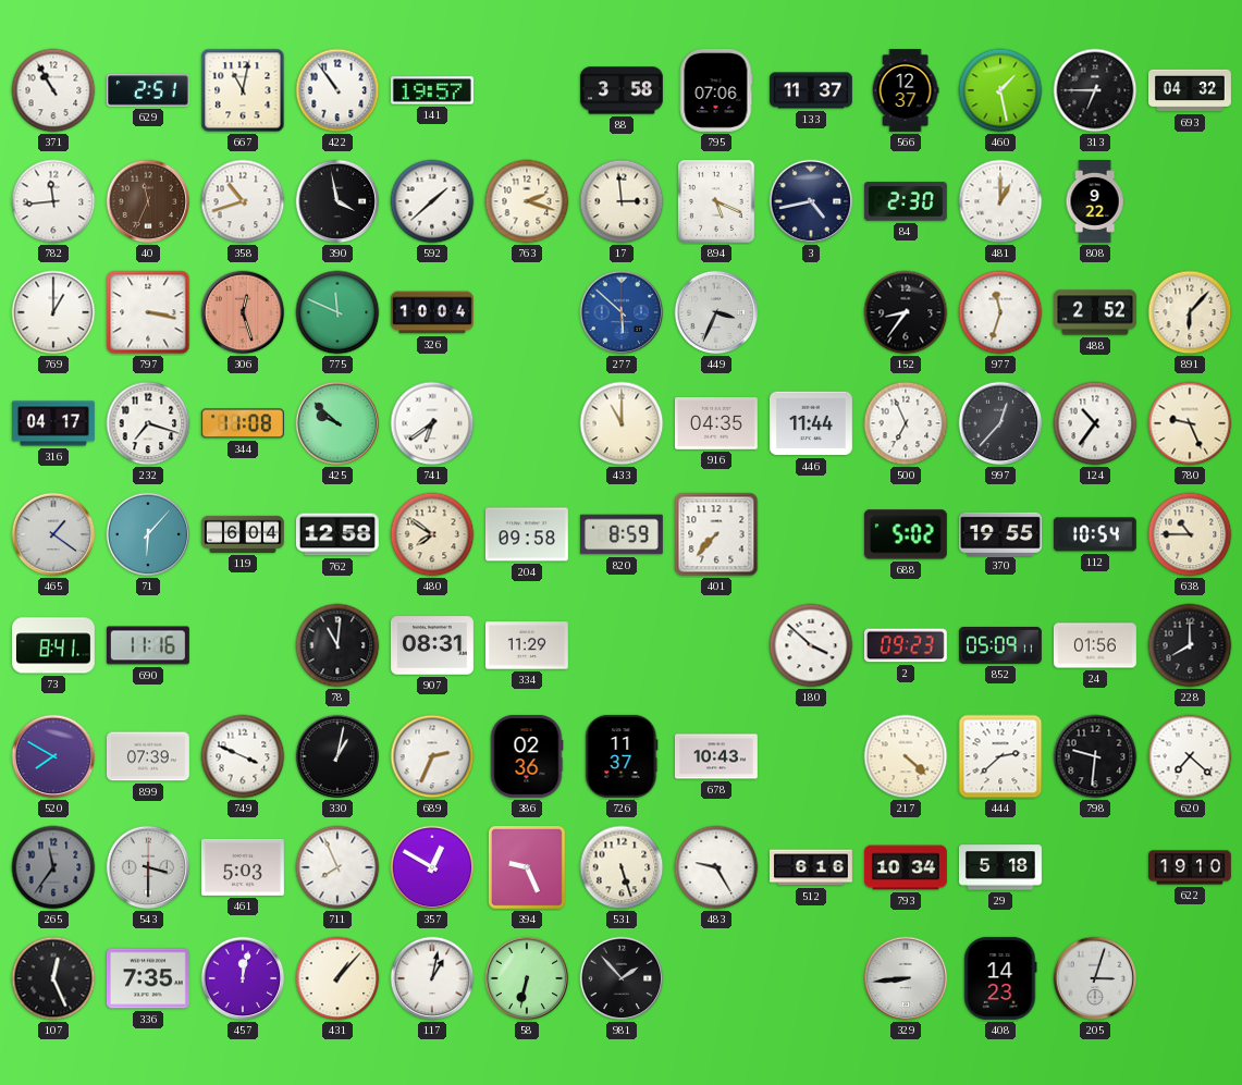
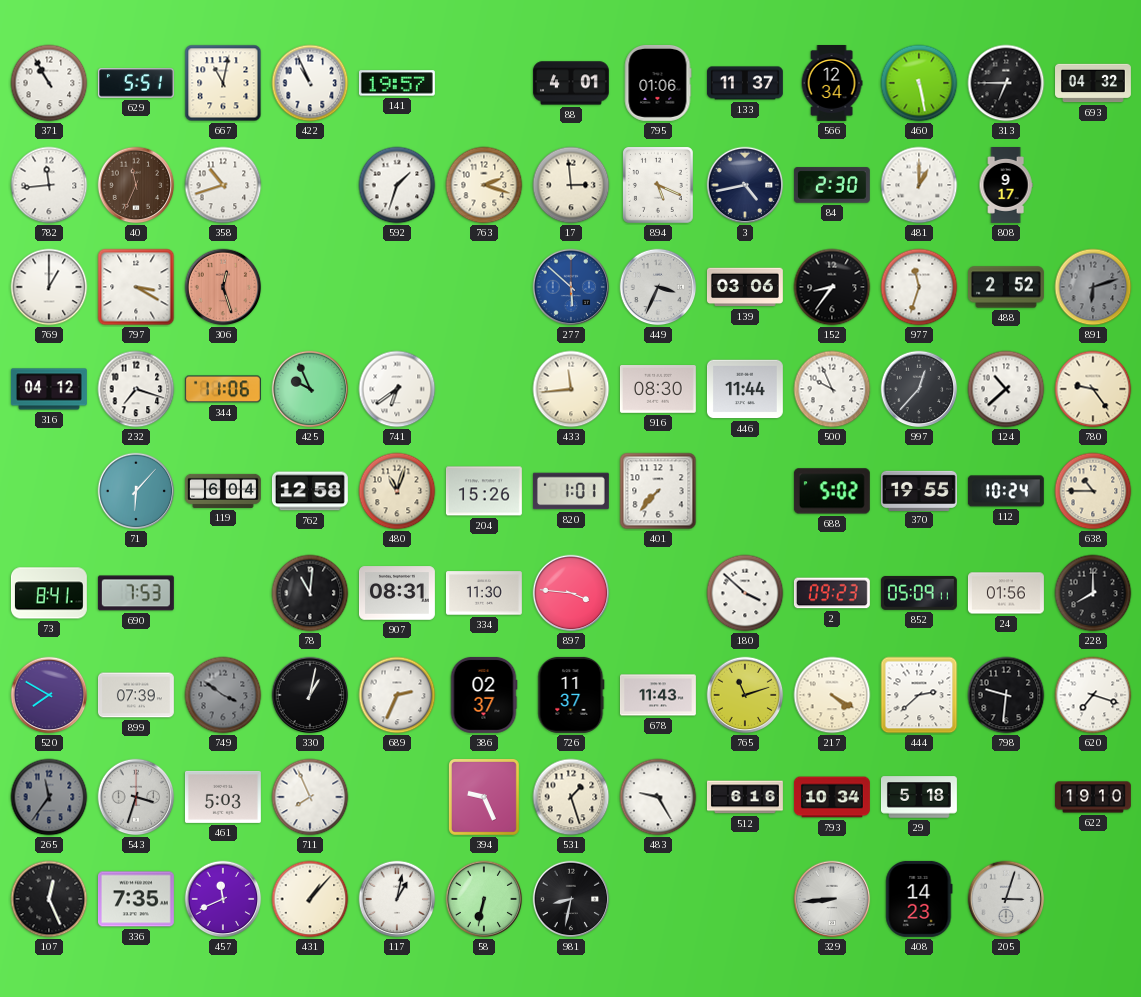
629: 2:51 -> 5:51 (136, 83)
422: 10:54 -> 10:56 (310, 83)
88: 3:58 -> 4:01 (571, 83)
795: 07:06 -> 01:06 (658, 83)
566: 12:37 -> 12:34 (832, 84)
460: 1:28 -> 5:28 (919, 83)
390: 3:58 -> none (337, 201)
592: 1:38 -> 1:33 (397, 185)
808: 9:22 -> 9:17 (1006, 186)
797: 3:17 -> 3:20 (136, 287)
775: 11:49 -> none (337, 312)
326: 10:04 -> none (432, 312)
139: none -> 03:06 (745, 287)
891: 6:07 -> 6:12 (1093, 287)
891 dial: cream -> grey (1093, 287)
316: 04:17 -> 04:12 (49, 389)
344: 11:08 -> 11:06 (223, 389)
425: 9:52 -> 9:56 (310, 389)
433: 11:00 -> 11:44 (571, 389)
916: 04:35 -> 08:30 (658, 390)
500: 6:56 -> 9:56 (832, 389)
124: 10:36 -> 10:38 (1006, 389)
780: 9:26 -> 9:24 (1093, 389)
465: 1:21 -> none (53, 534)
480: 7:51 -> 11:03 (397, 491)
204: 09:58 -> 15:26 (484, 491)
820: 8:59 -> 1:01 (571, 491)
112: 10:54 -> 10:24 (1006, 491)
690: 11:16 -> 7:53 (136, 593)
334: 11:29 -> 11:30 (484, 593)
897: none -> 3:46 (571, 593)
749: 3:49 -> 3:51 (223, 695)
749 dial: white -> grey (223, 695)
386: 02:36 -> 02:37 (484, 695)
678: 10:43 -> 11:43 (658, 695)
765: none -> 11:12 (745, 695)
217: 4:22 -> 4:20 (832, 695)
620: 7:22 -> 7:18 (1093, 695)
543: 3:30 -> 3:33 (136, 797)
357: 12:50 -> none (432, 867)
531: 5:27 -> 1:27 (571, 797)
457: 12:02 -> 11:41 (223, 899)
981: 1:53 -> 8:32 (571, 899)
